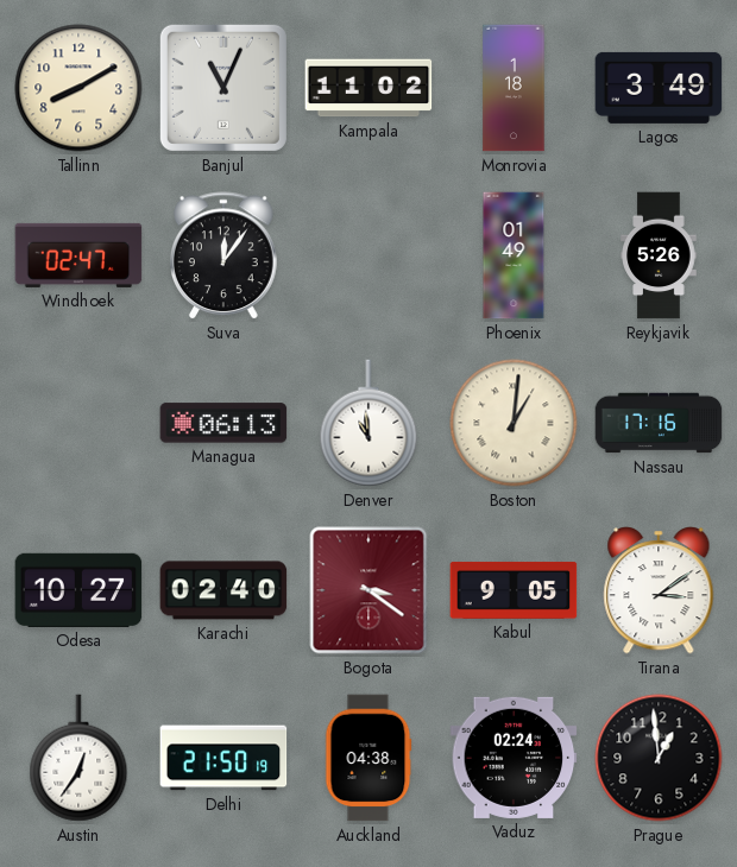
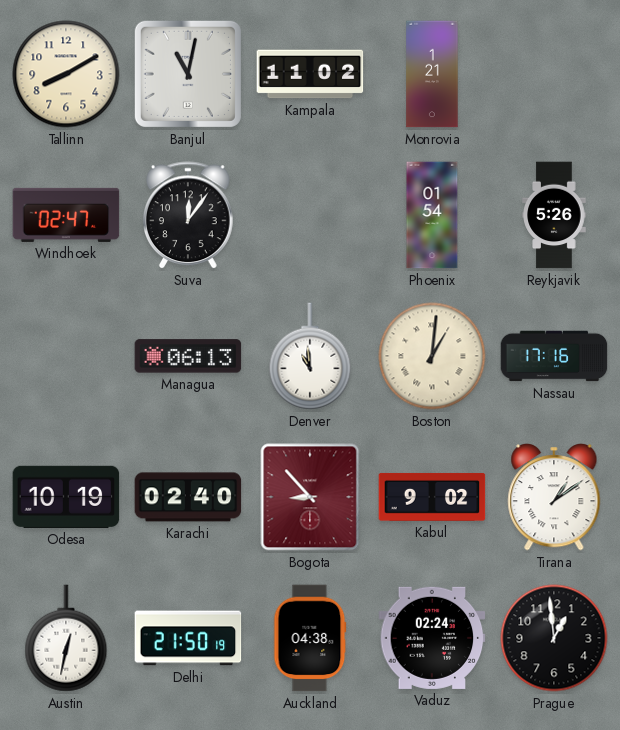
Banjul: 11:04 -> 11:02 (188, 74)
Monrovia: 1:18 -> 1:21 (432, 74)
Lagos: 3:49 -> none (659, 88)
Phoenix: 01:49 -> 01:54 (432, 215)
Odesa: 10:27 -> 10:19 (66, 497)
Bogota: 3:21 -> 8:53 (310, 497)
Kabul: 9:05 -> 9:02 (432, 497)
Tirana: 3:09 -> 1:09 (554, 498)
Austin: 12:36 -> 12:32 (66, 638)
